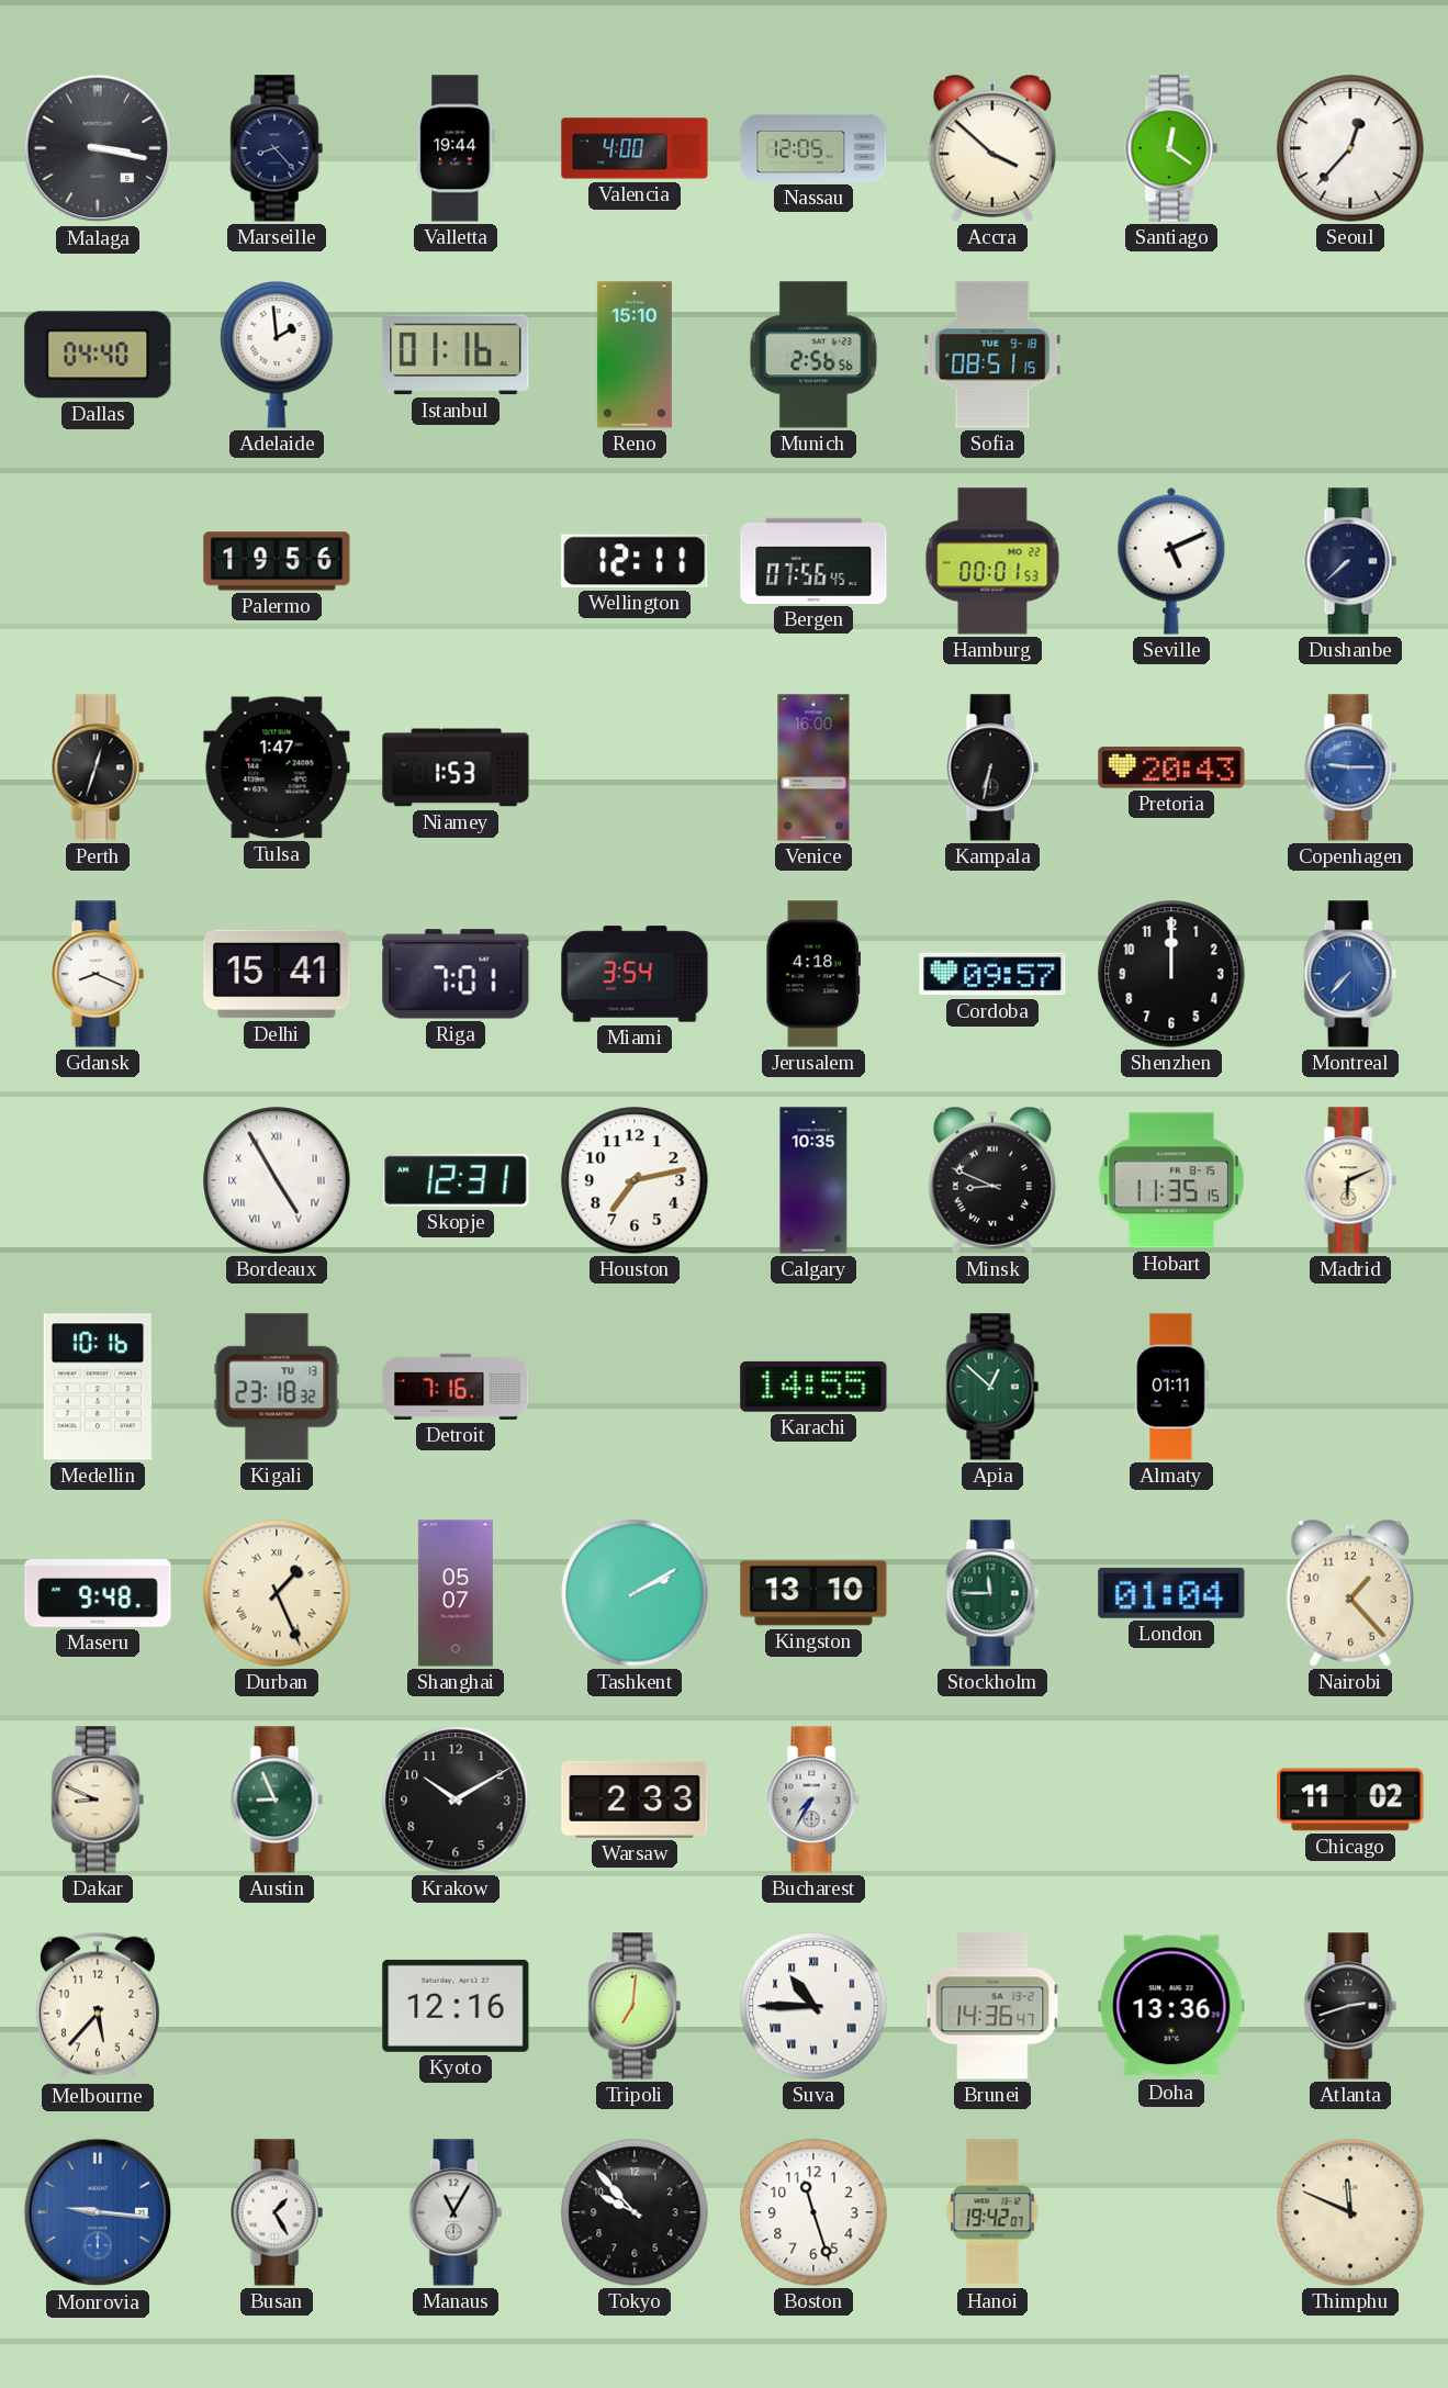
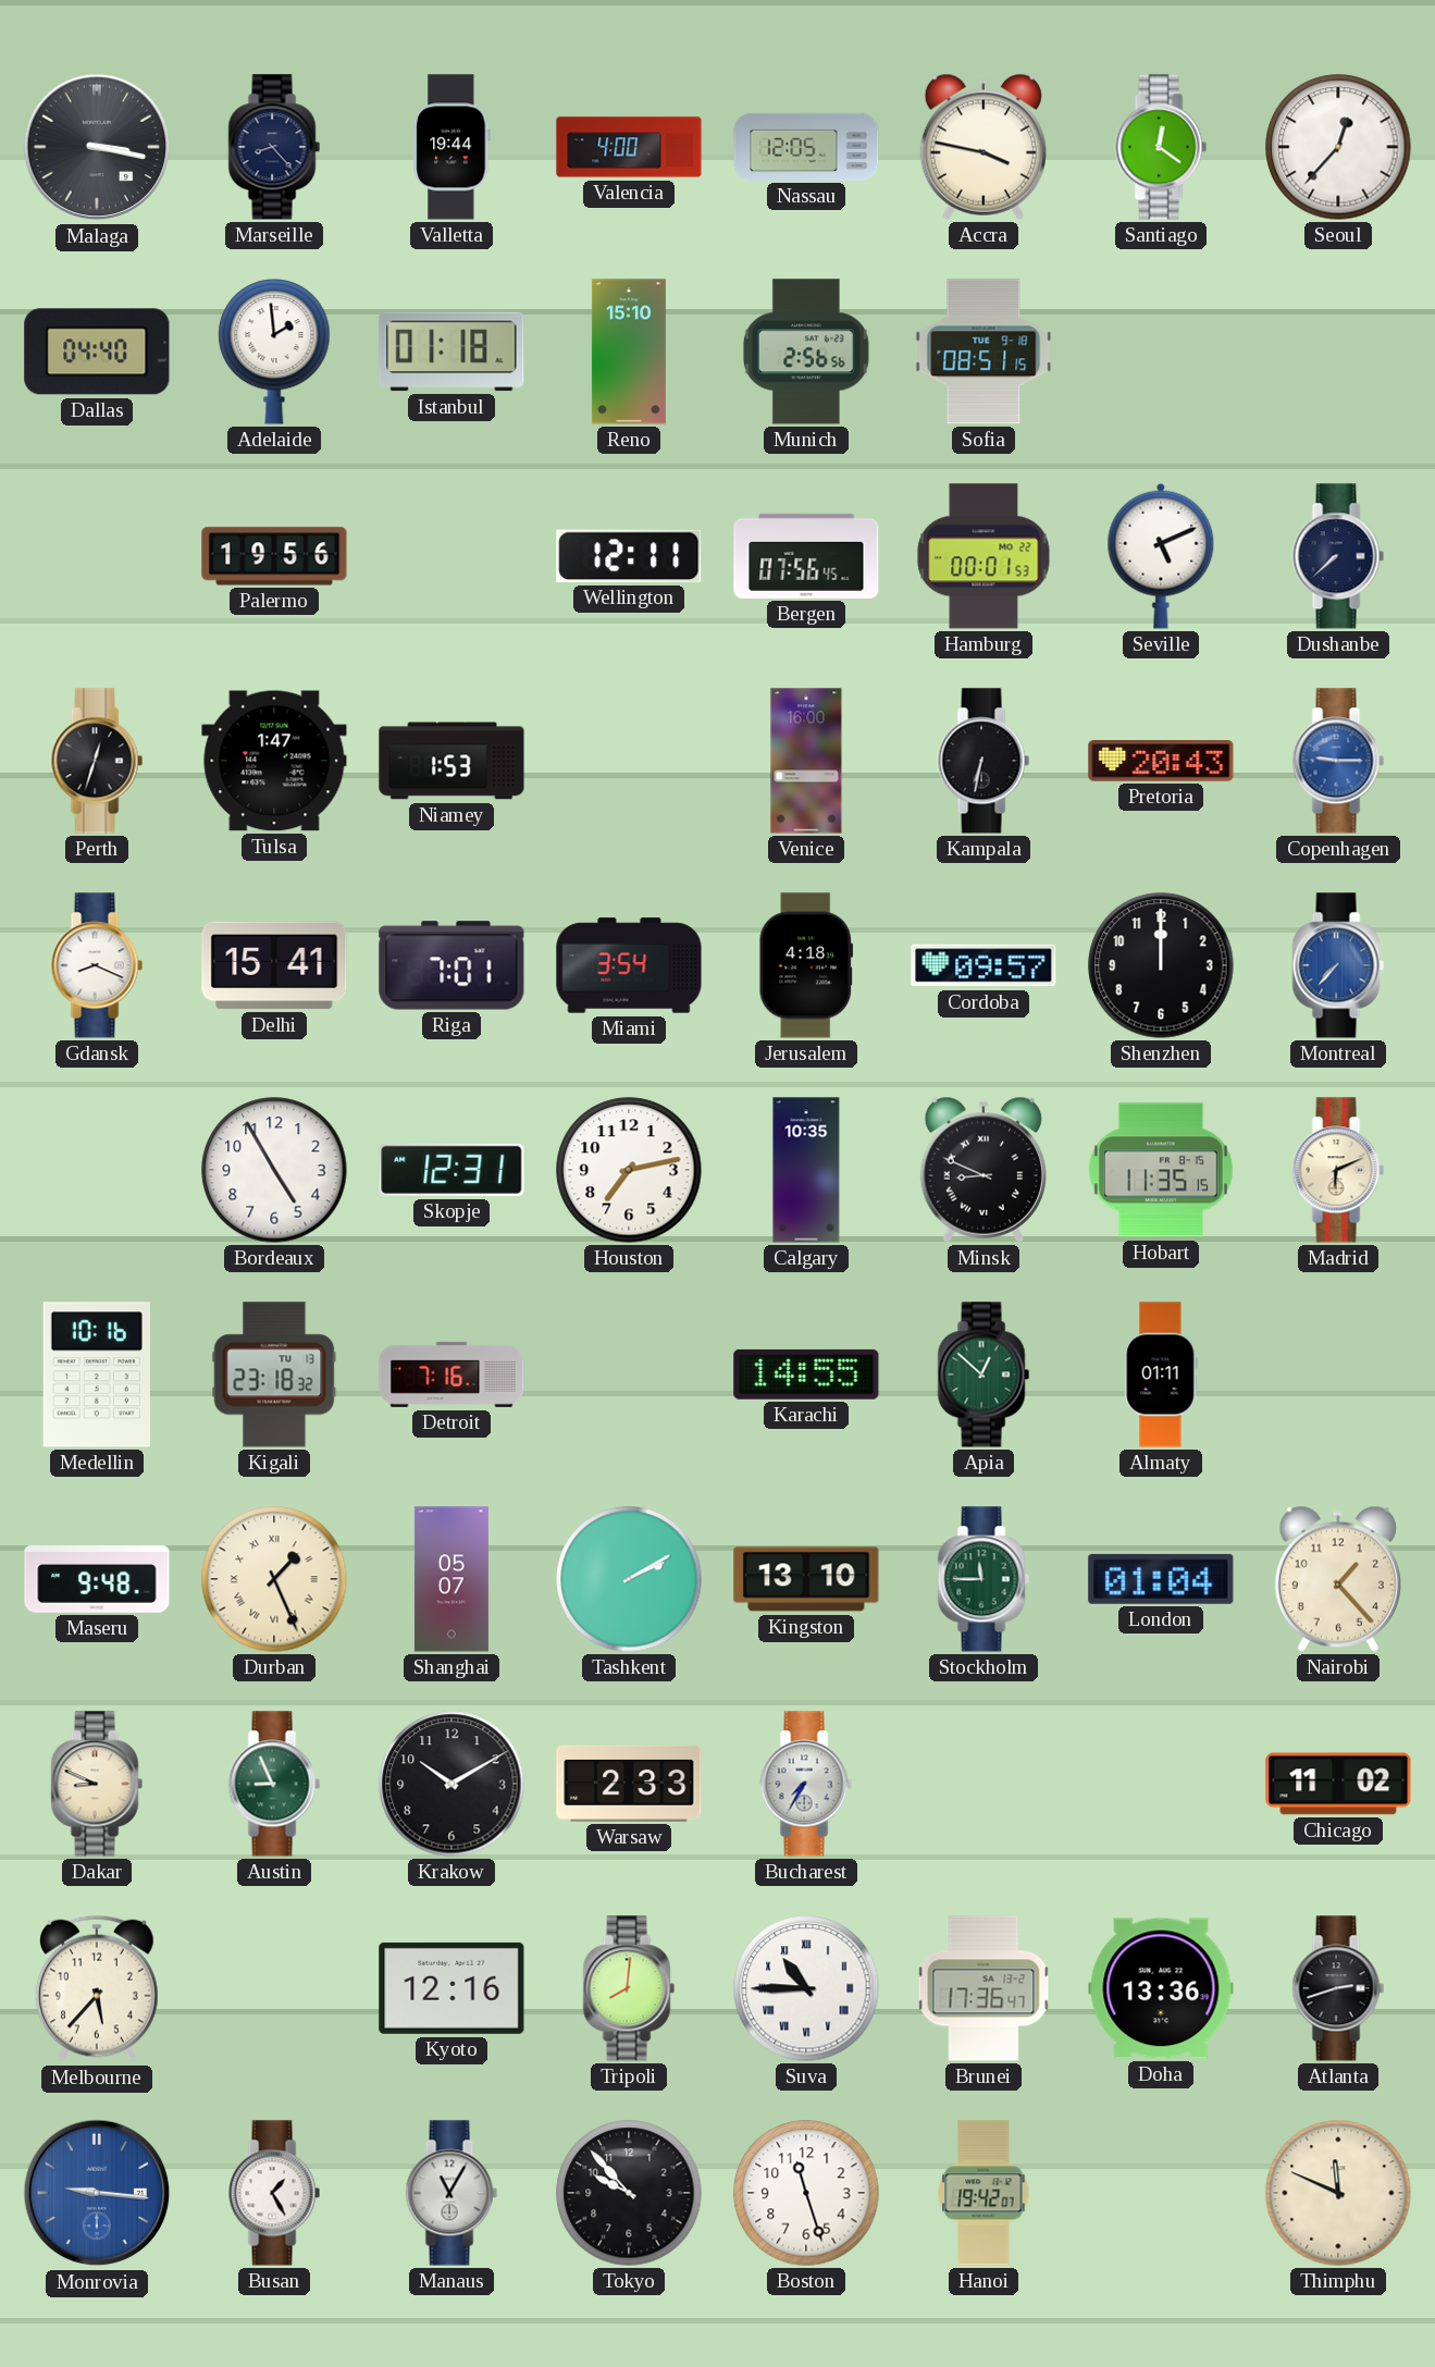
Accra: 3:52 -> 3:47 (984, 147)
Istanbul: 01:16 -> 01:18 (451, 352)
Bordeaux numerals: Roman -> Arabic (274, 1170)
Tripoli: 7:01 -> 8:01 (629, 1988)
Brunei: 14:36 -> 17:36 (984, 1988)
